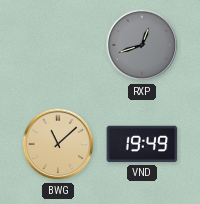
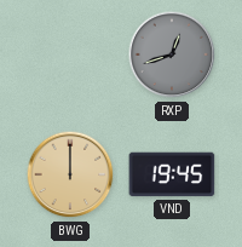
BWG: 11:08 -> 12:00 (70, 174)
VND: 19:49 -> 19:45 (172, 174)
